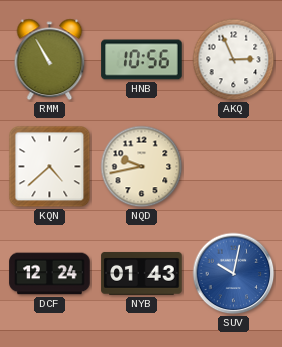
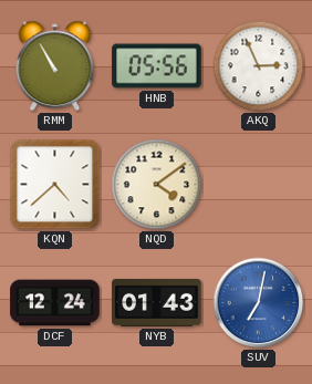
HNB: 10:56 -> 05:56 (157, 66)
NQD: 9:43 -> 4:09 (157, 185)
SUV: 10:02 -> 7:02 (259, 303)
